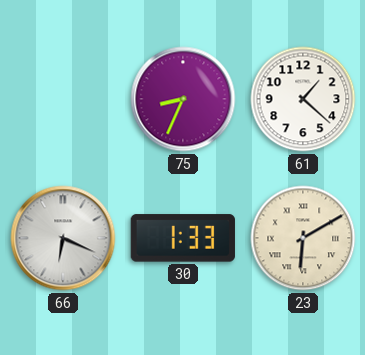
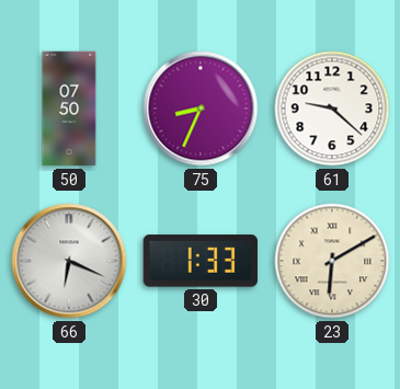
50: none -> 07:50 (69, 108)
61: 1:22 -> 9:22 (332, 108)
